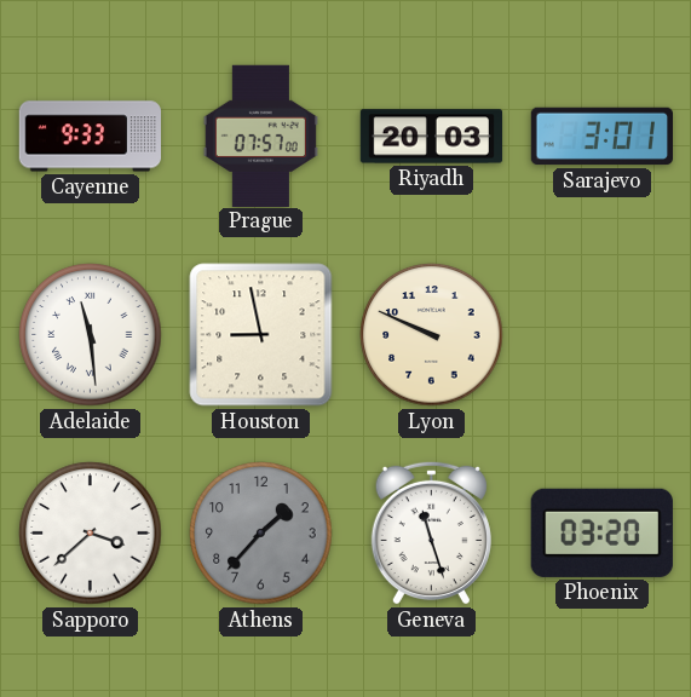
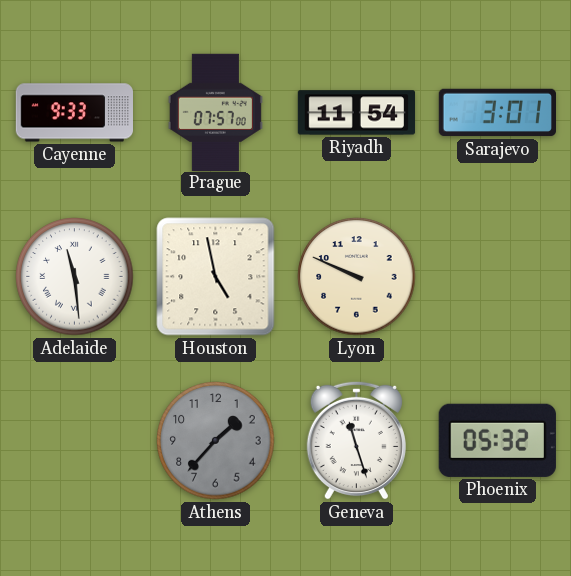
Riyadh: 20:03 -> 11:54 (357, 113)
Houston: 8:58 -> 4:58 (216, 277)
Sapporo: 3:38 -> none (91, 534)
Phoenix: 03:20 -> 05:32 (497, 440)
